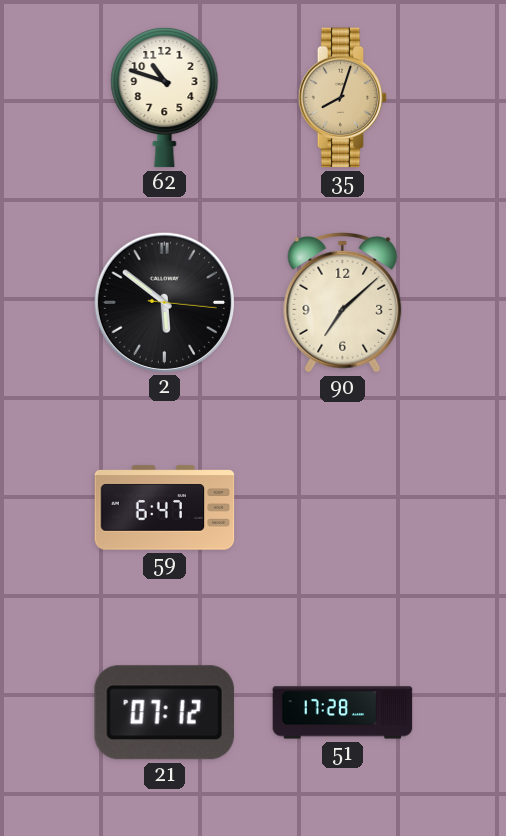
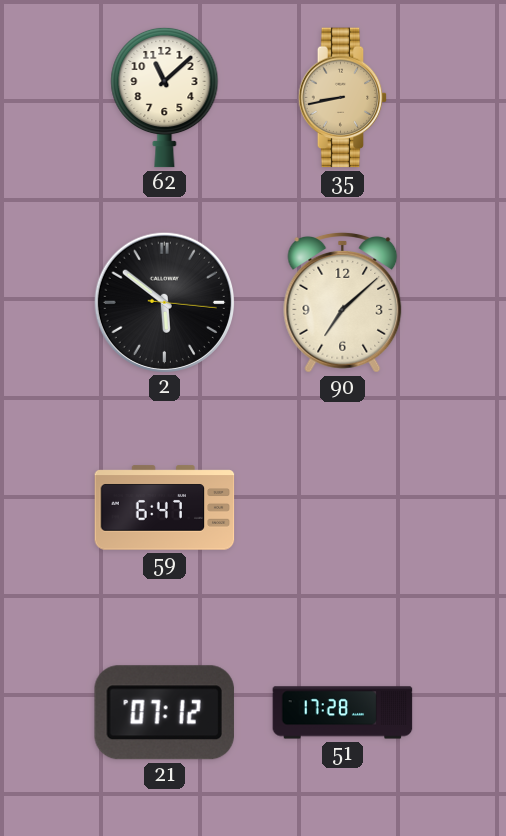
62: 10:48 -> 11:08 (165, 97)
35: 8:03 -> 8:43 (343, 98)
